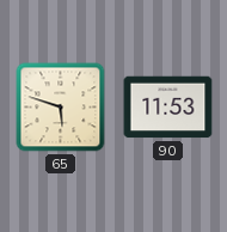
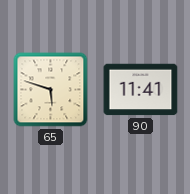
90: 11:53 -> 11:41 (141, 90)
